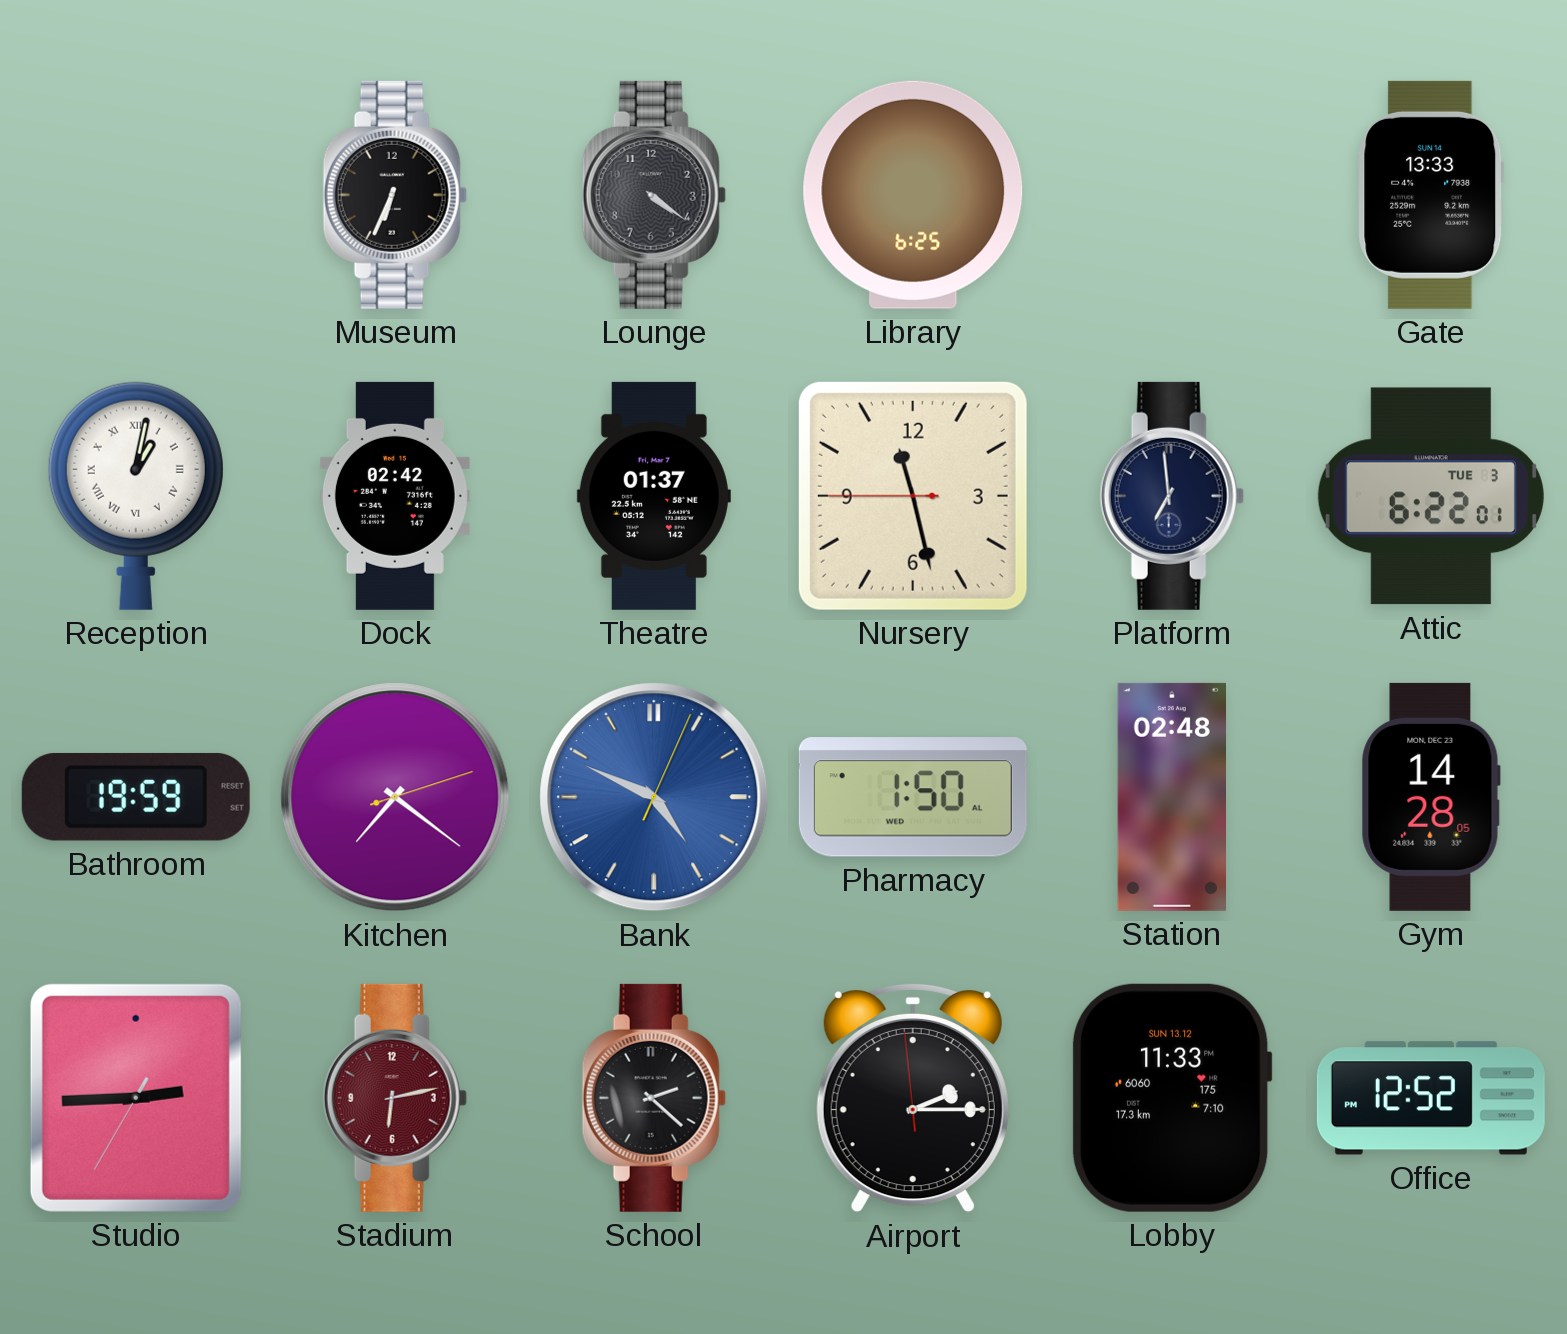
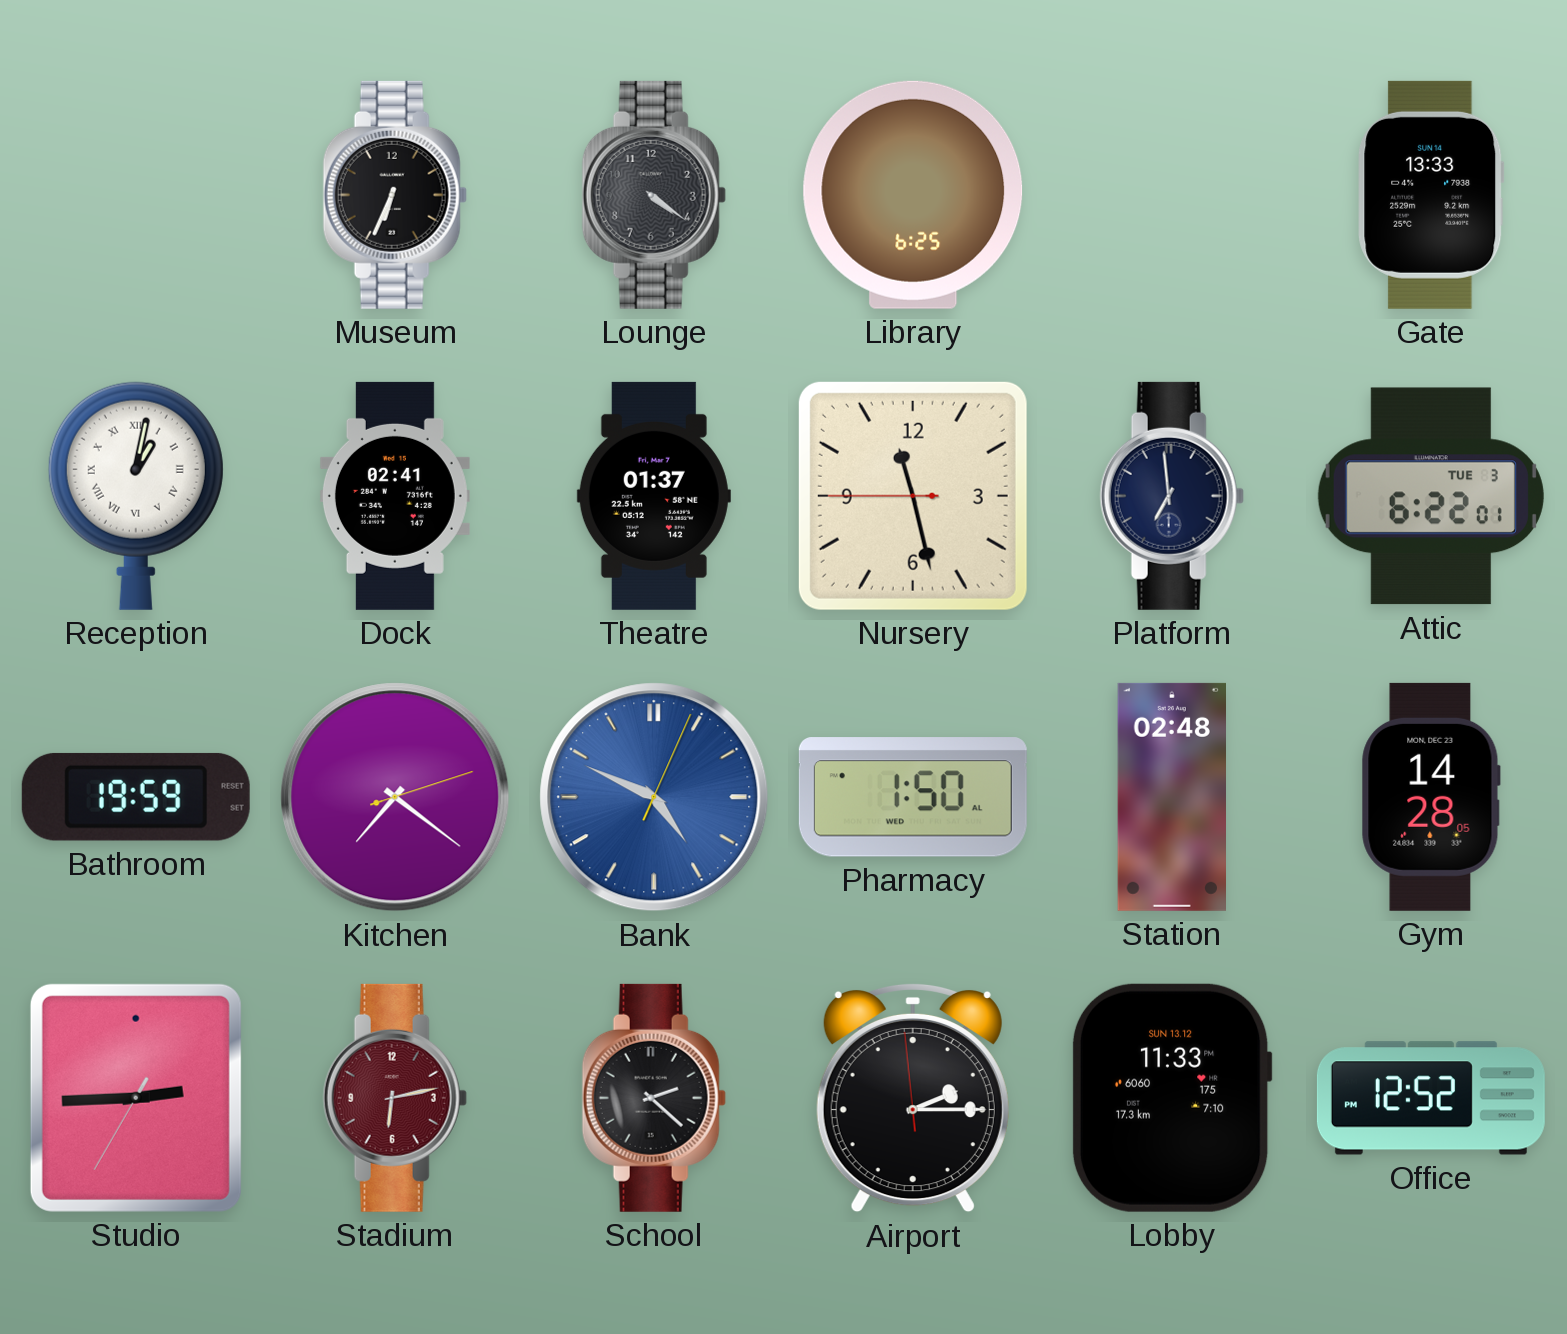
Dock: 02:42 -> 02:41 (395, 496)
